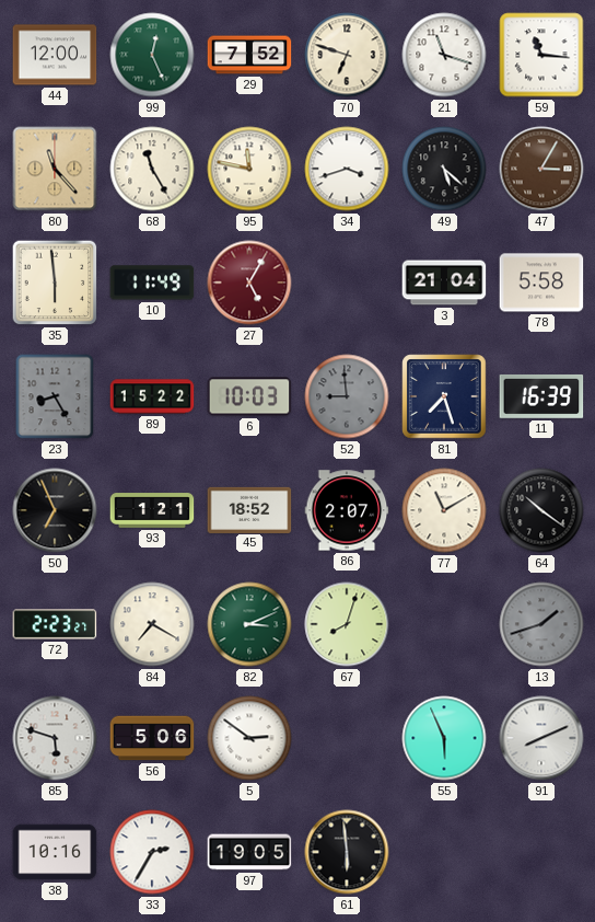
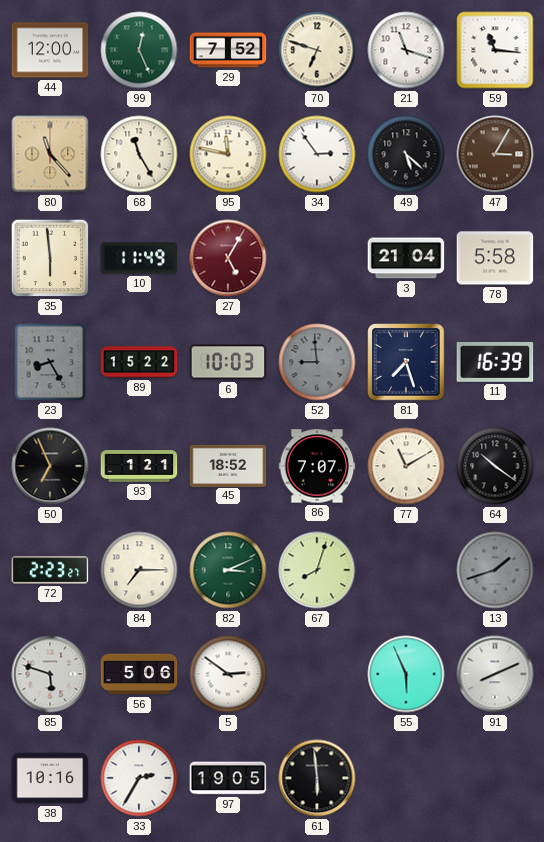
34: 3:42 -> 2:54 (317, 154)
86: 2:07 -> 7:07 (317, 466)
84: 7:20 -> 7:15 (139, 570)
